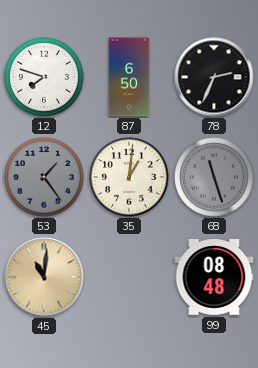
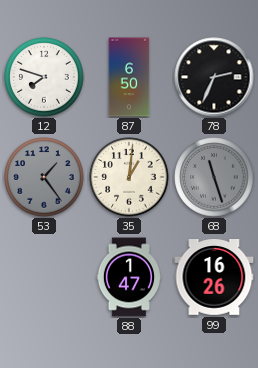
45: 11:01 -> none (44, 277)
88: none -> 1:47 (129, 277)
99: 08:48 -> 16:26 (214, 278)
